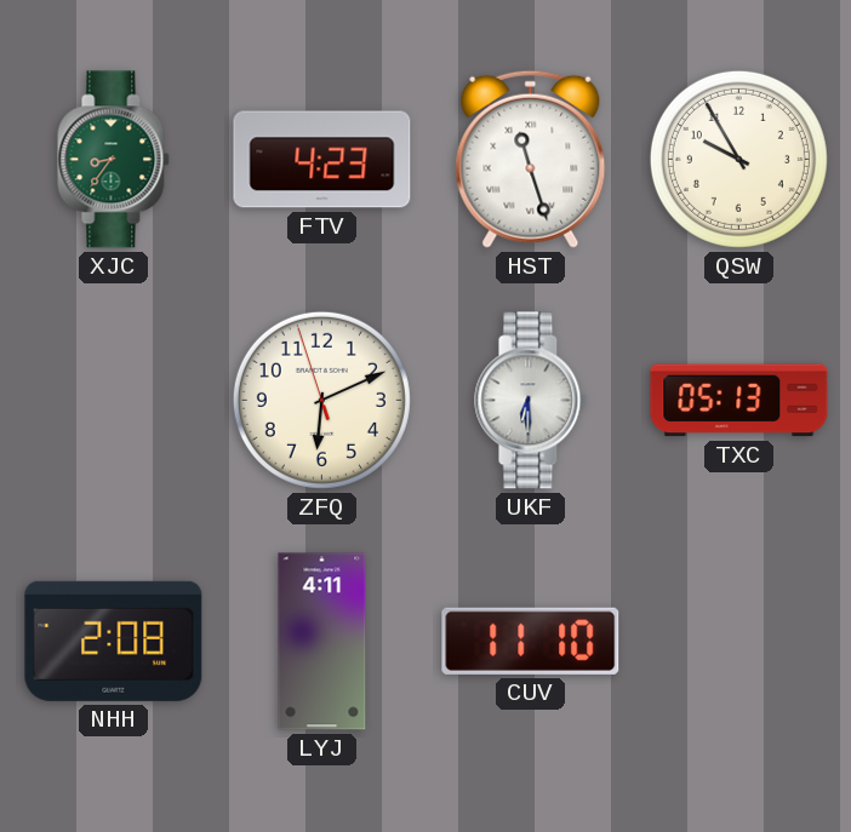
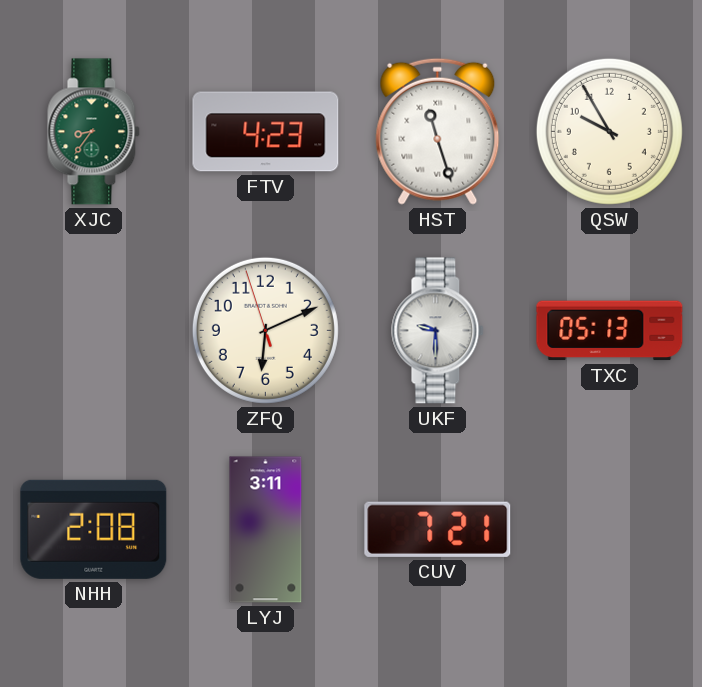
UKF: 6:30 -> 9:30 (438, 331)
LYJ: 4:11 -> 3:11 (266, 530)
CUV: 11:10 -> 7:21 (438, 529)
